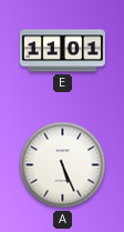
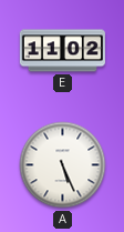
E: 11:01 -> 11:02 (62, 51)
